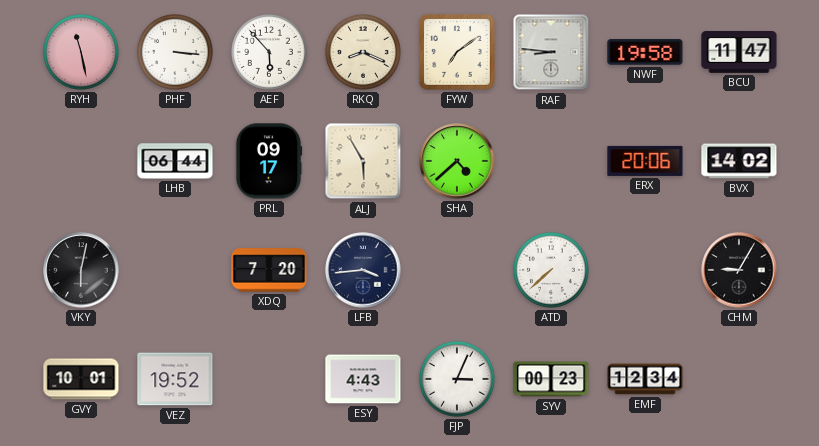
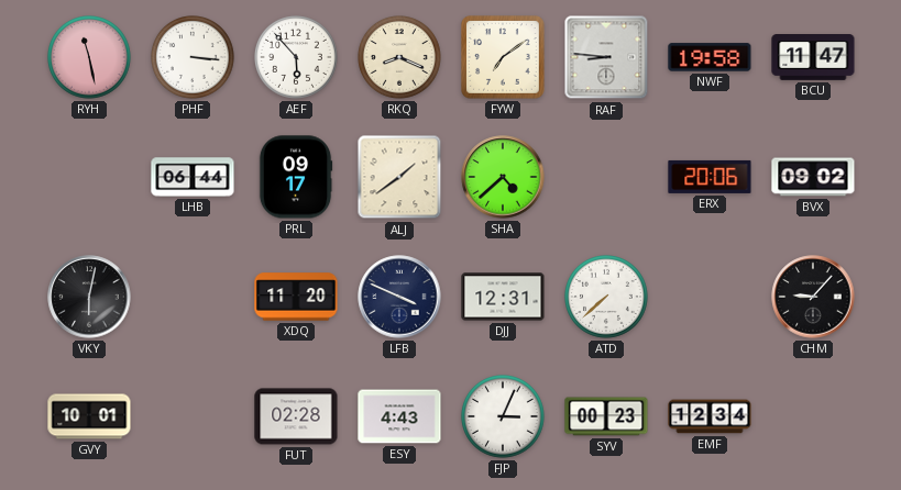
ALJ: 5:55 -> 1:39 (399, 177)
BVX: 14:02 -> 09:02 (813, 177)
XDQ: 7:20 -> 11:20 (296, 297)
LFB: 3:44 -> 3:49 (399, 297)
DJJ: none -> 12:31 (503, 297)
CHM: 9:05 -> 9:07 (813, 297)
VEZ: 19:52 -> none (175, 379)
FUT: none -> 02:28 (296, 416)
